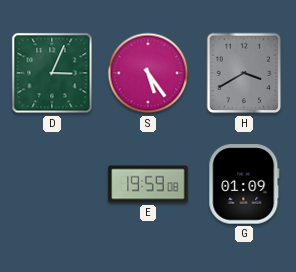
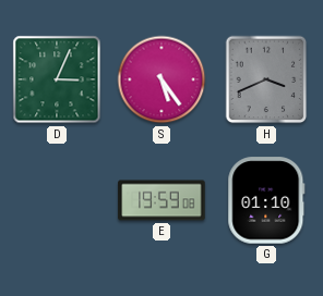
H: 3:40 -> 3:41 (266, 79)
G: 01:09 -> 01:10 (266, 200)
